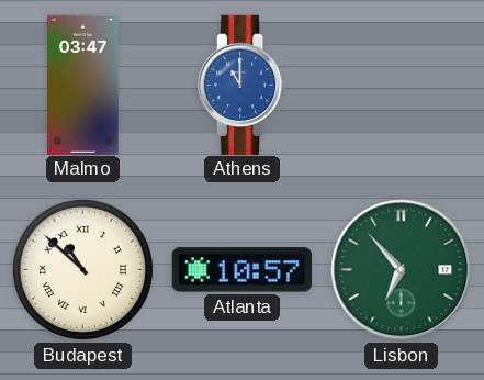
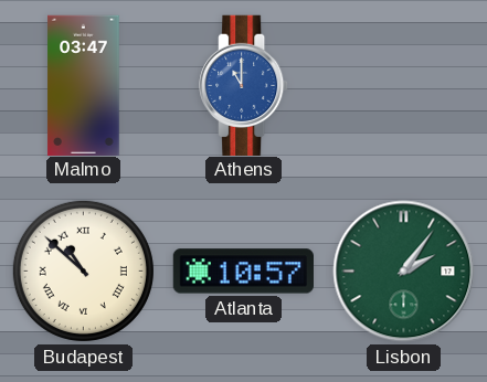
Lisbon: 6:53 -> 2:06 (404, 272)
